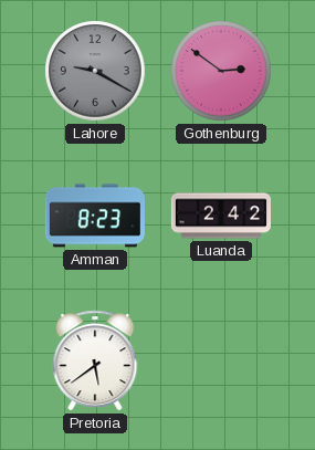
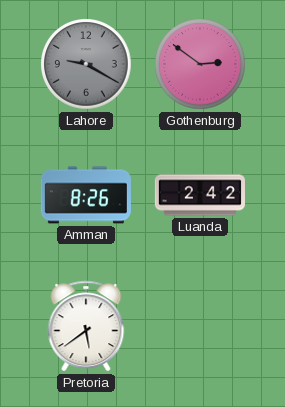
Amman: 8:23 -> 8:26 (86, 195)
